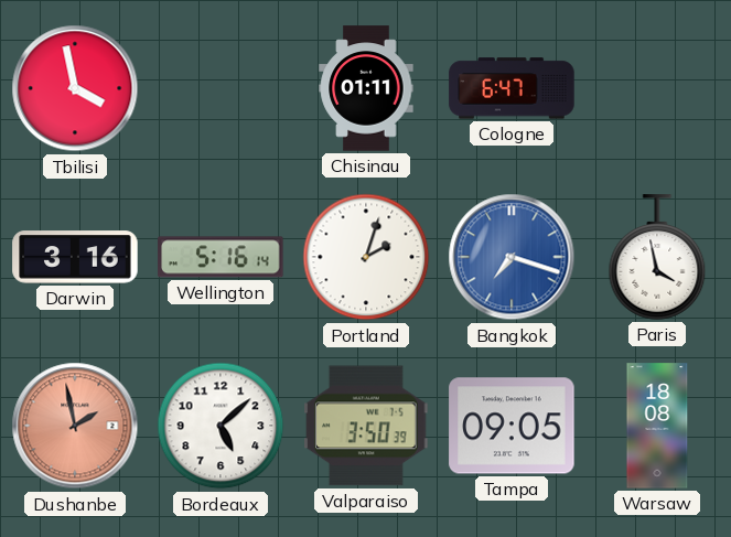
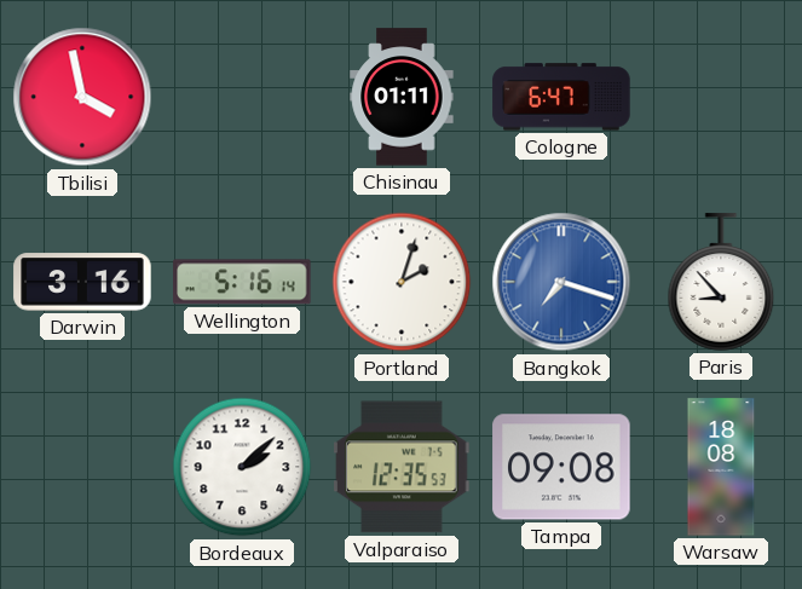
Paris: 3:58 -> 8:53 (721, 282)
Dushanbe: 1:58 -> none (75, 426)
Bordeaux: 5:08 -> 2:08 (242, 467)
Valparaiso: 3:50 -> 12:35 (402, 467)
Tampa: 09:05 -> 09:08 (561, 467)
